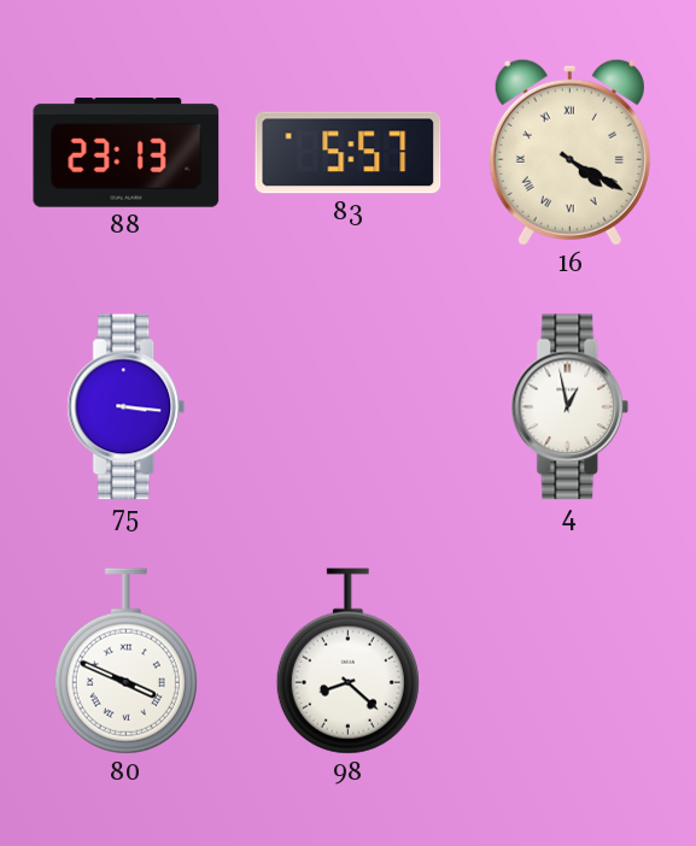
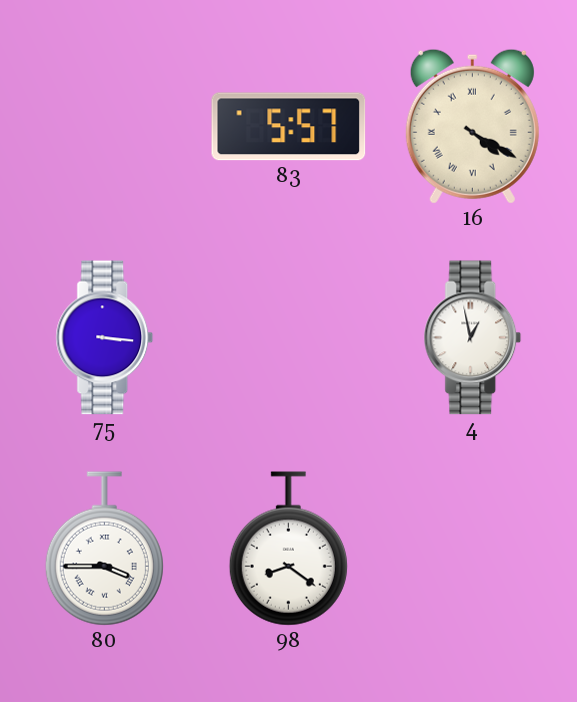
88: 23:13 -> none (127, 153)
80: 3:49 -> 3:45 (104, 549)
98: 8:22 -> 8:21 (288, 549)
